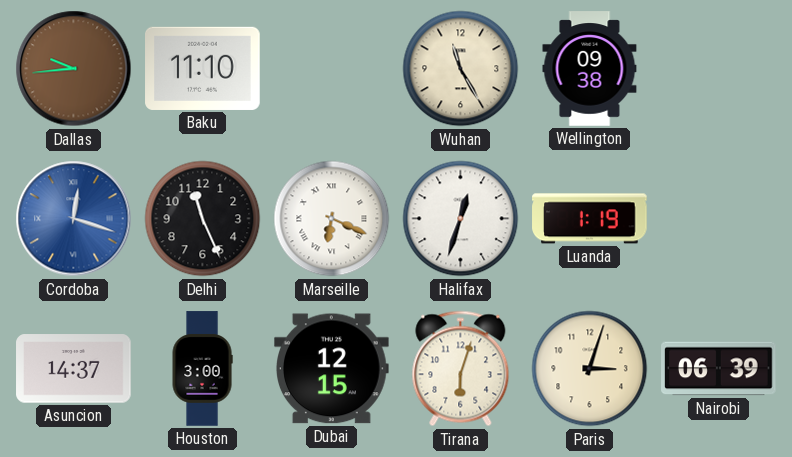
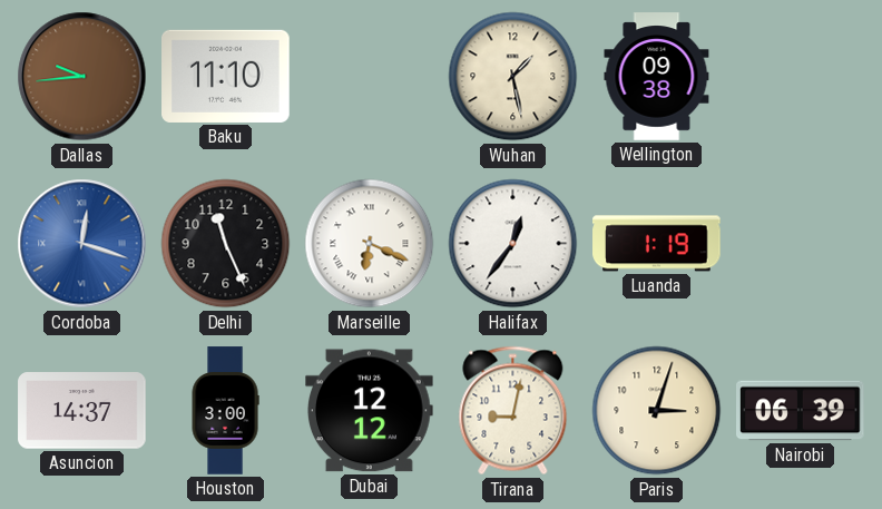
Wuhan: 11:25 -> 1:28 (513, 77)
Halifax: 12:33 -> 12:36 (513, 244)
Dubai: 12:15 -> 12:12 (370, 411)
Tirana: 6:03 -> 9:02 (513, 411)
